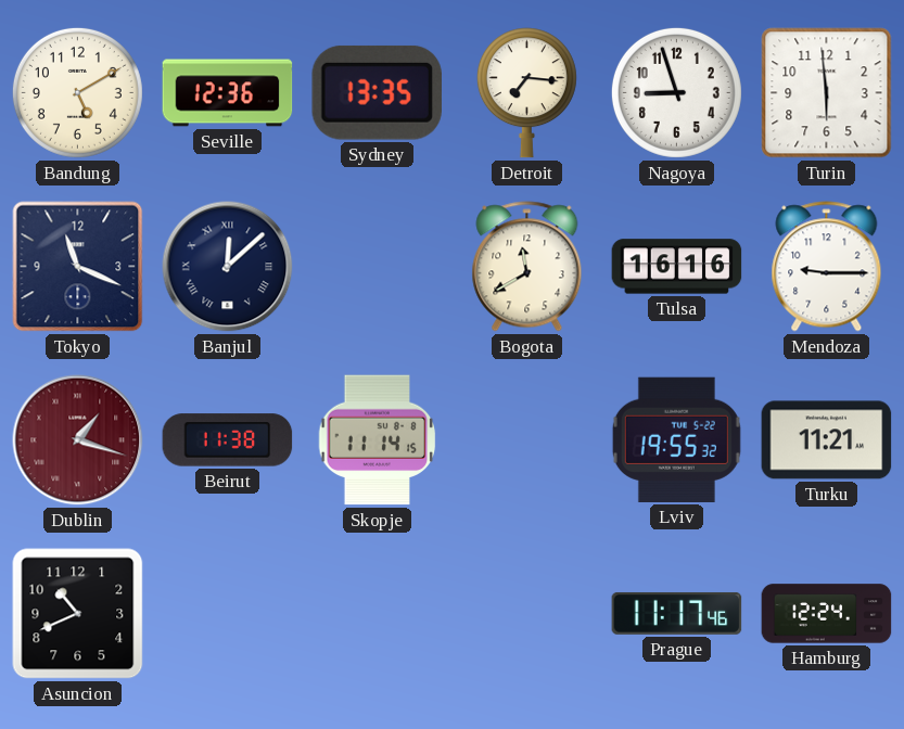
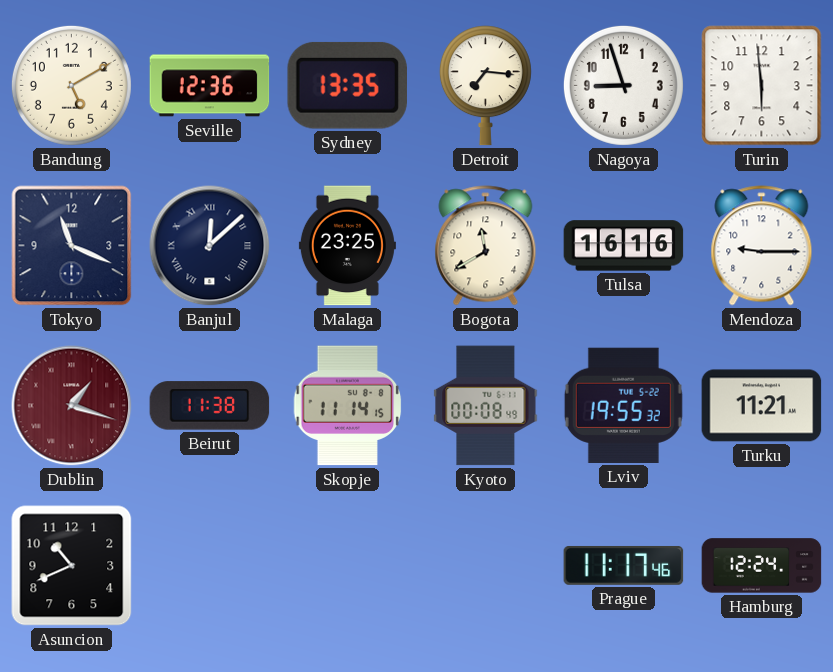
Malaga: none -> 23:25 (347, 246)
Kyoto: none -> 00:08 (486, 406)
